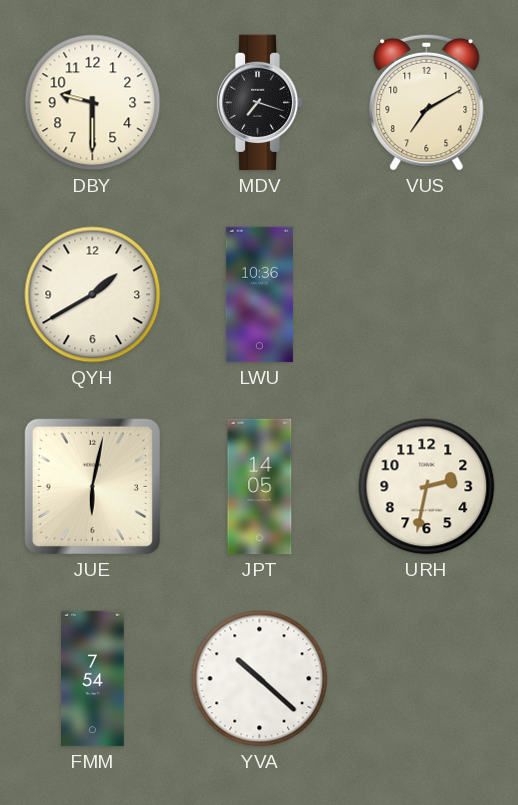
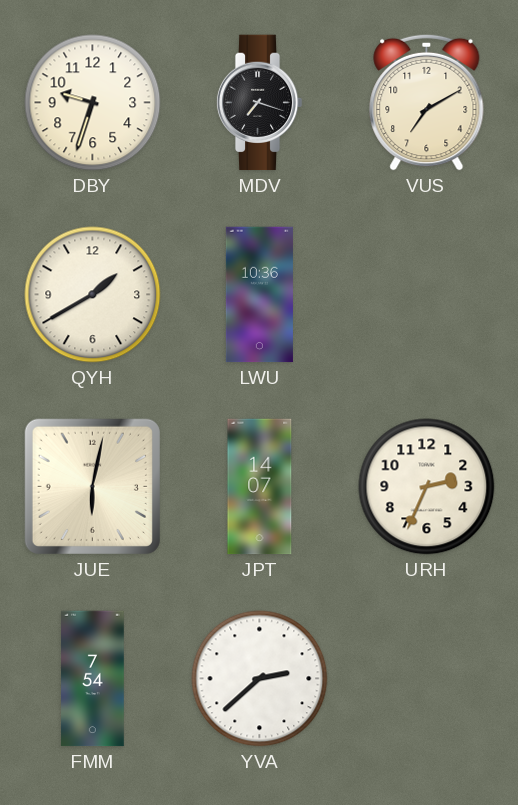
DBY: 9:30 -> 9:33 (93, 103)
JPT: 14:05 -> 14:07 (260, 487)
URH: 2:32 -> 2:34 (427, 487)
YVA: 10:22 -> 2:38 (260, 679)
